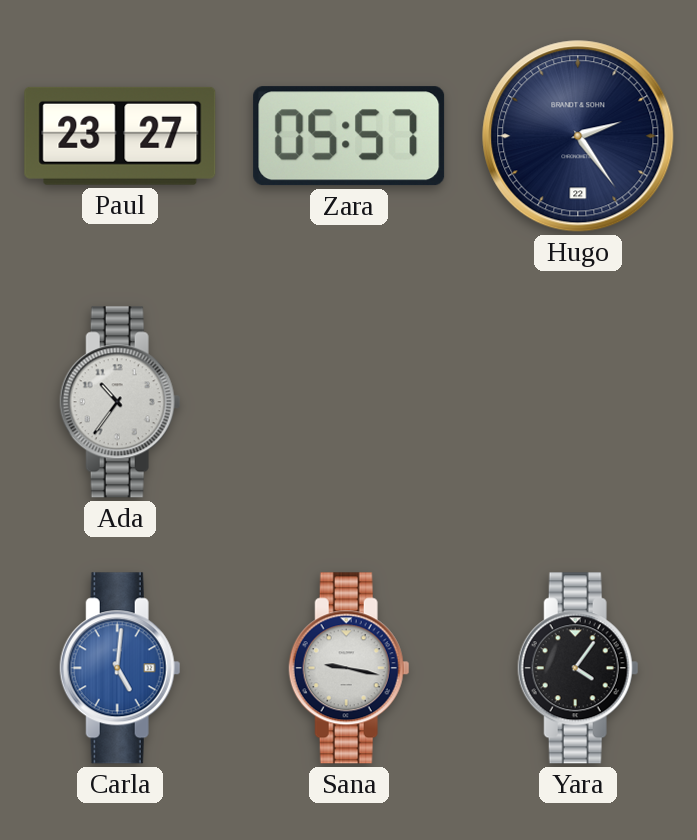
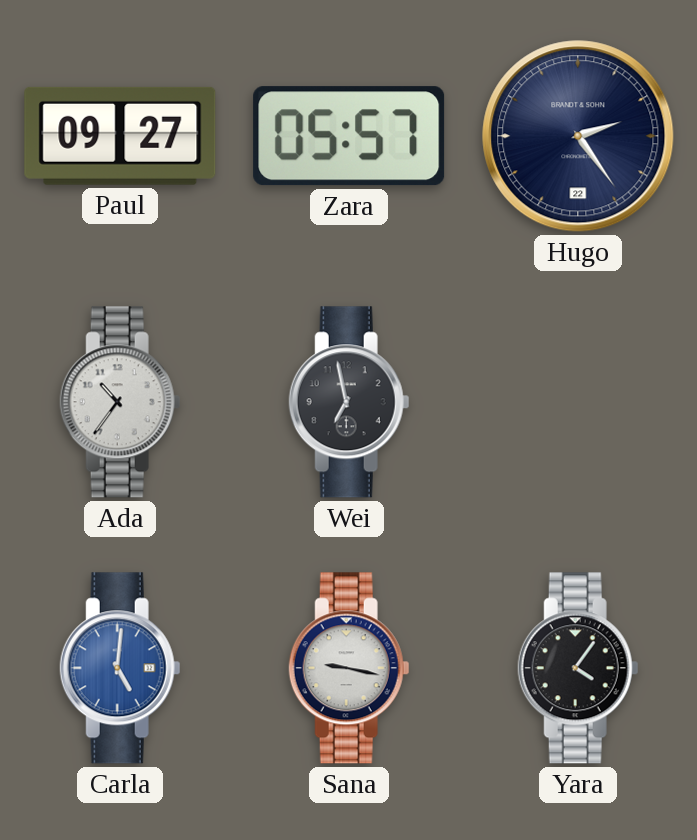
Paul: 23:27 -> 09:27 (120, 136)
Wei: none -> 6:58 (349, 402)
